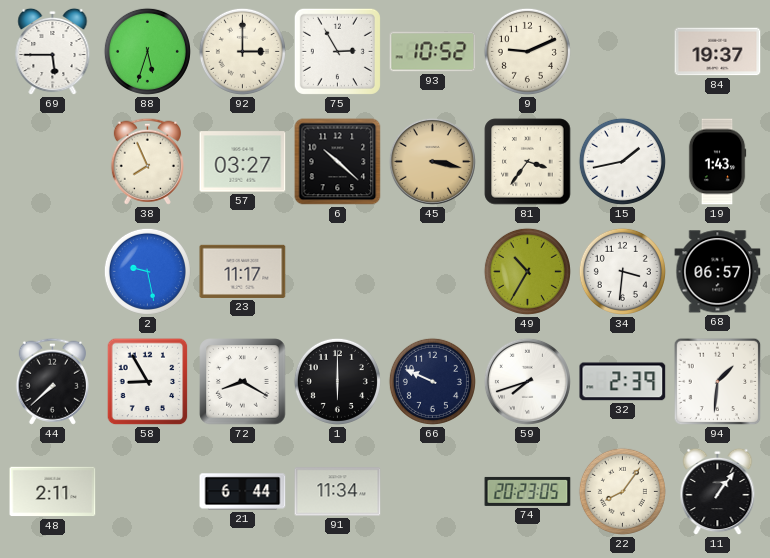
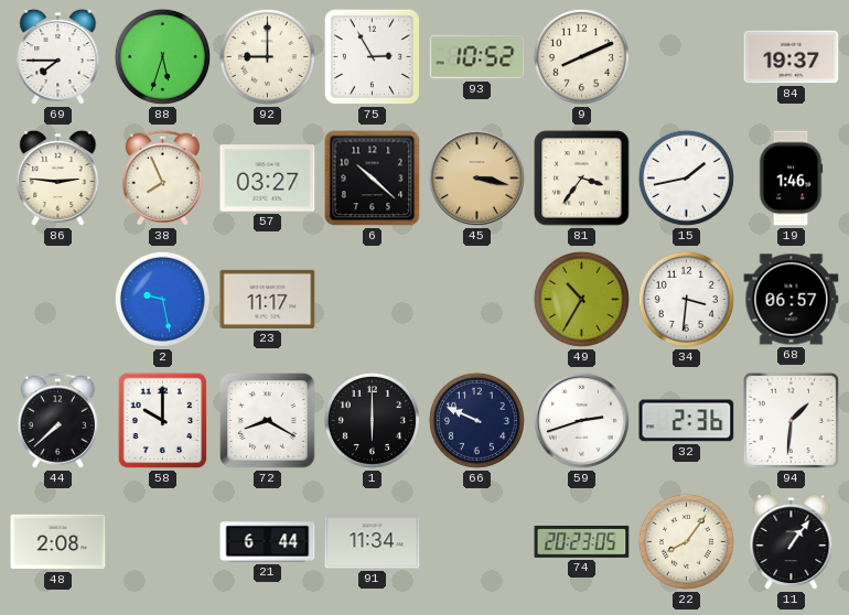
69: 5:45 -> 7:45 (58, 57)
92: 3:00 -> 9:00 (267, 56)
9: 9:11 -> 8:11 (581, 56)
86: none -> 2:46 (58, 179)
19: 1:43 -> 1:46 (791, 179)
58: 8:55 -> 10:00 (163, 421)
59: 7:42 -> 2:42 (581, 420)
32: 2:39 -> 2:36 (687, 421)
48: 2:11 -> 2:08 (58, 542)
